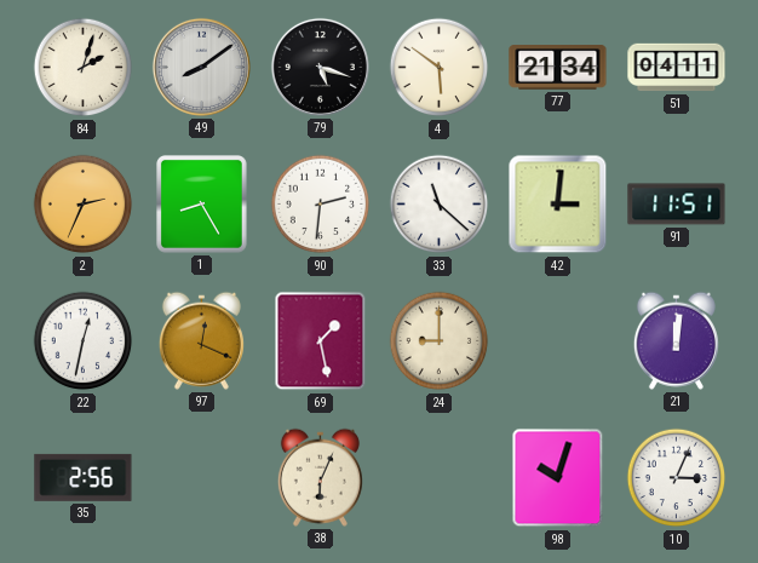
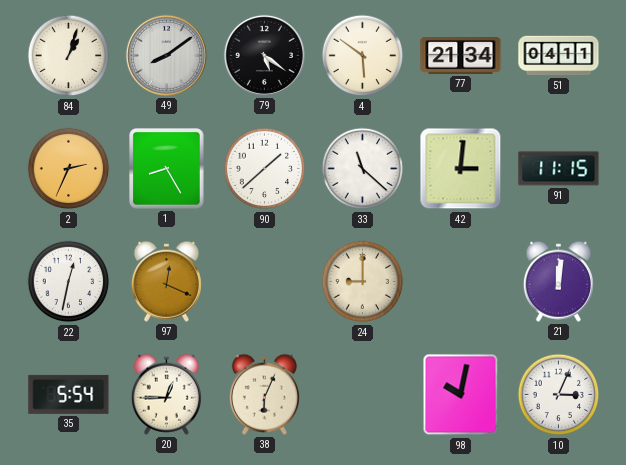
84: 2:03 -> 1:03 (69, 56)
79: 5:18 -> 5:21 (264, 55)
90: 2:31 -> 1:38 (265, 169)
91: 11:51 -> 11:15 (559, 169)
69: 1:28 -> none (321, 341)
35: 2:56 -> 5:54 (69, 394)
20: none -> 12:45 (166, 394)
98: 10:03 -> 10:02 (461, 395)
